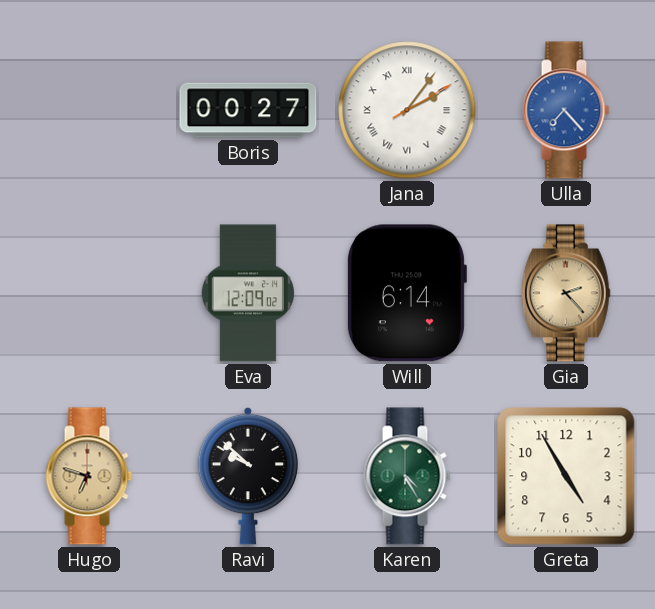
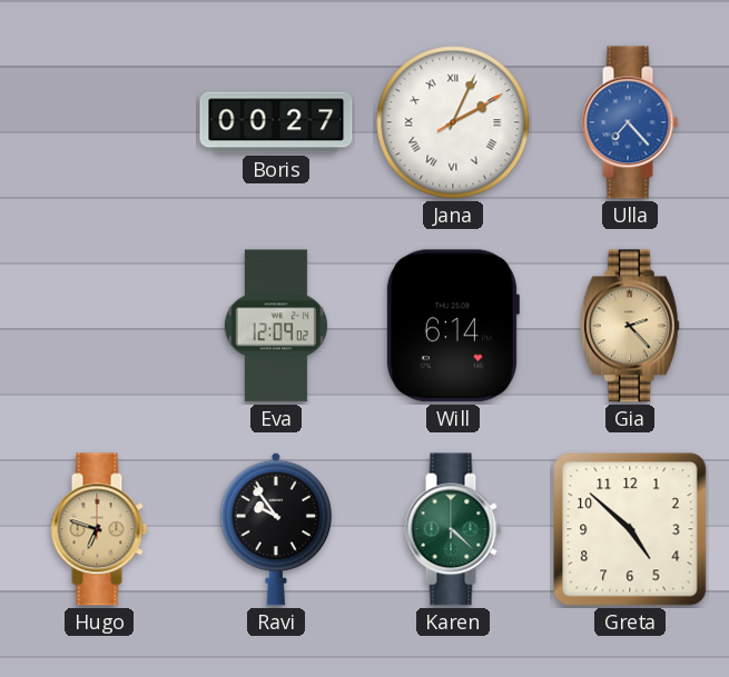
Jana: 2:06 -> 2:04 (453, 122)
Ravi: 9:52 -> 9:54 (276, 529)
Karen: 4:25 -> 4:22 (453, 529)
Greta: 4:55 -> 4:52 (630, 529)
